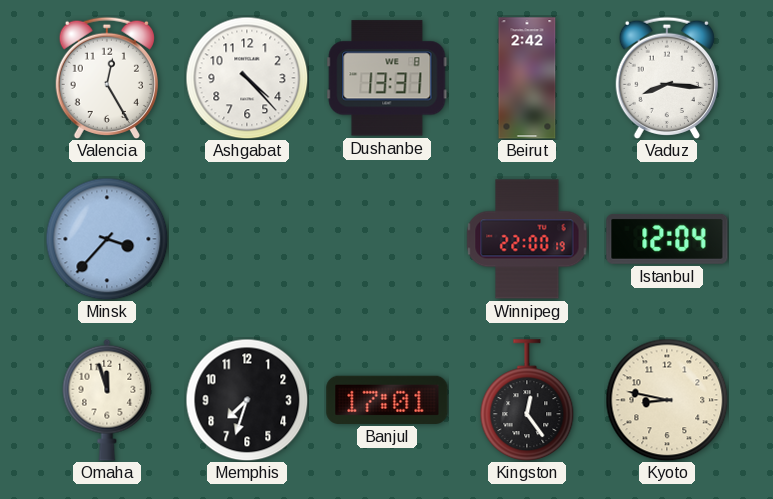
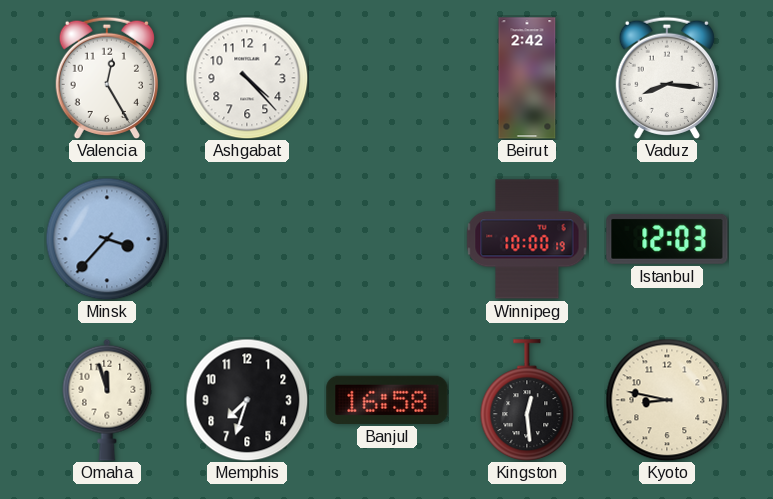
Dushanbe: 13:31 -> none (387, 78)
Winnipeg: 22:00 -> 10:00 (527, 239)
Istanbul: 12:04 -> 12:03 (667, 239)
Banjul: 17:01 -> 16:58 (387, 400)
Kingston: 12:24 -> 12:29 (527, 400)
